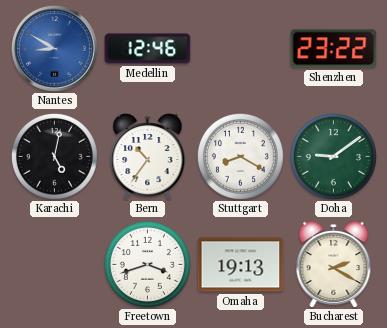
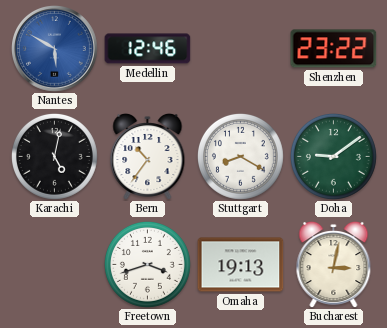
Nantes: 8:50 -> 5:50 (55, 49)
Bucharest: 2:20 -> 3:02 (334, 264)
